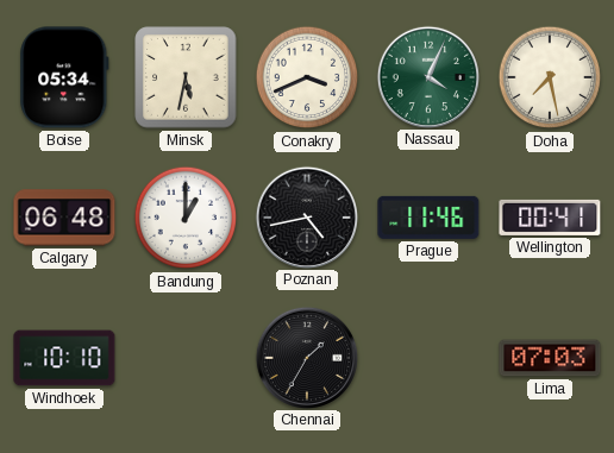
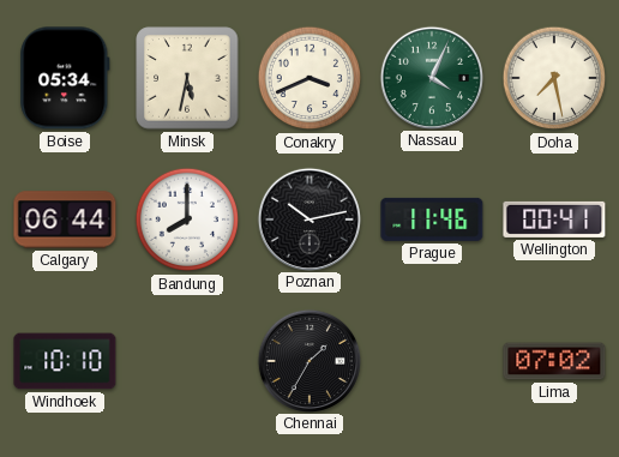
Calgary: 06:48 -> 06:44 (65, 220)
Bandung: 1:00 -> 8:00 (187, 220)
Poznan: 4:43 -> 10:13 (308, 218)
Lima: 07:03 -> 07:02 (554, 361)
